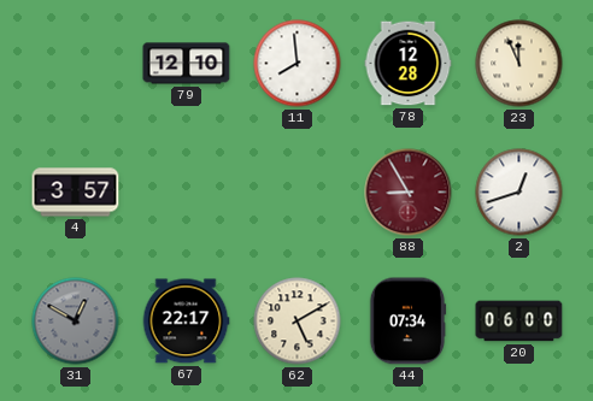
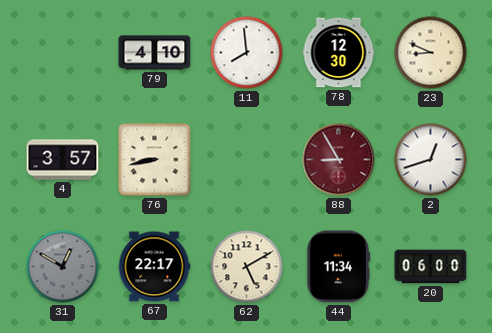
79: 12:10 -> 4:10 (155, 53)
78: 12:28 -> 12:30 (339, 53)
23: 11:56 -> 8:49 (431, 53)
76: none -> 8:43 (155, 160)
44: 07:34 -> 11:34 (338, 267)
